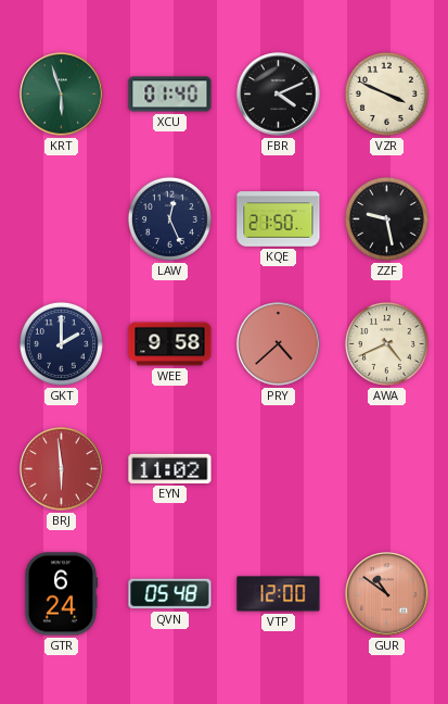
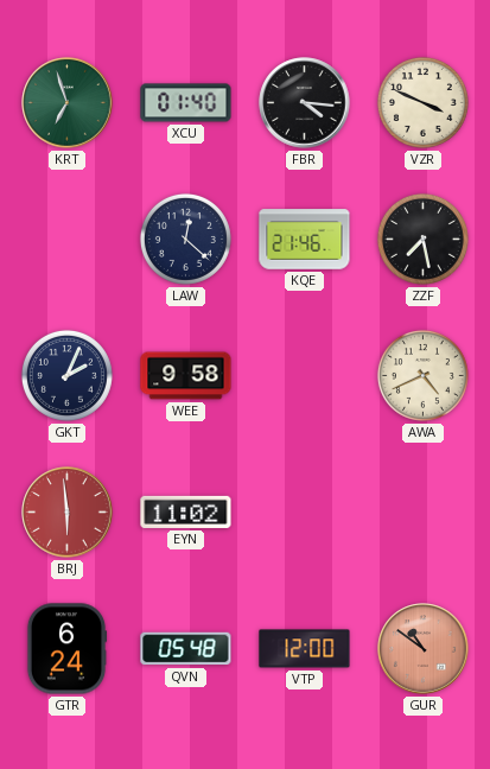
KRT: 5:57 -> 6:57 (68, 103)
FBR: 4:11 -> 4:16 (305, 103)
LAW: 12:26 -> 12:22 (185, 239)
KQE: 21:50 -> 21:46 (305, 240)
ZZF: 9:28 -> 7:28 (422, 239)
GKT: 2:00 -> 2:04 (66, 375)
PRY: 4:38 -> none (279, 344)
